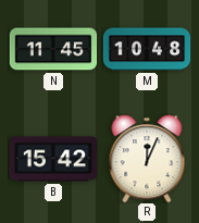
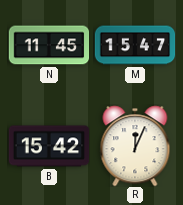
M: 10:48 -> 15:47 (135, 45)
